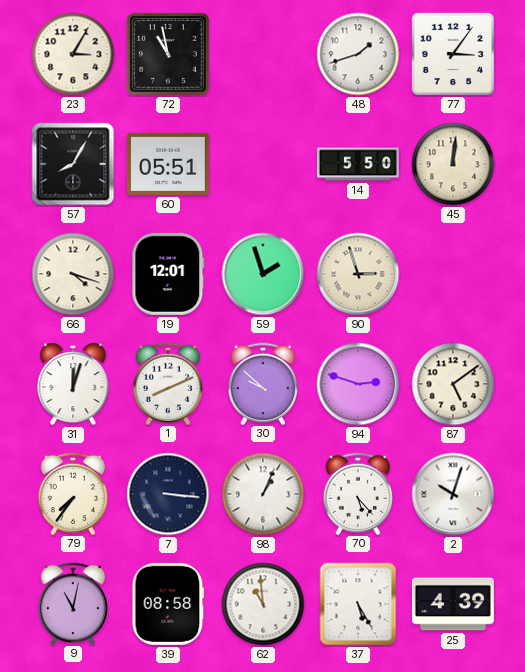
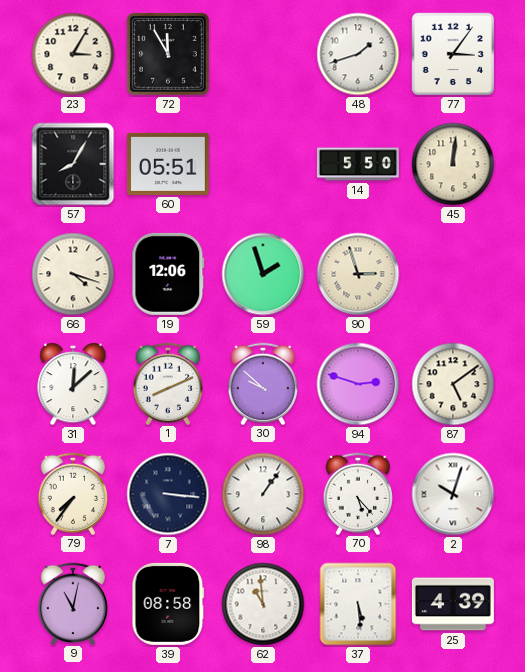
72: 10:58 -> 11:55 (168, 54)
19: 12:01 -> 12:06 (168, 274)
31: 12:03 -> 12:08 (73, 384)
98: 1:04 -> 1:06 (263, 494)
37: 5:25 -> 5:29 (358, 604)
